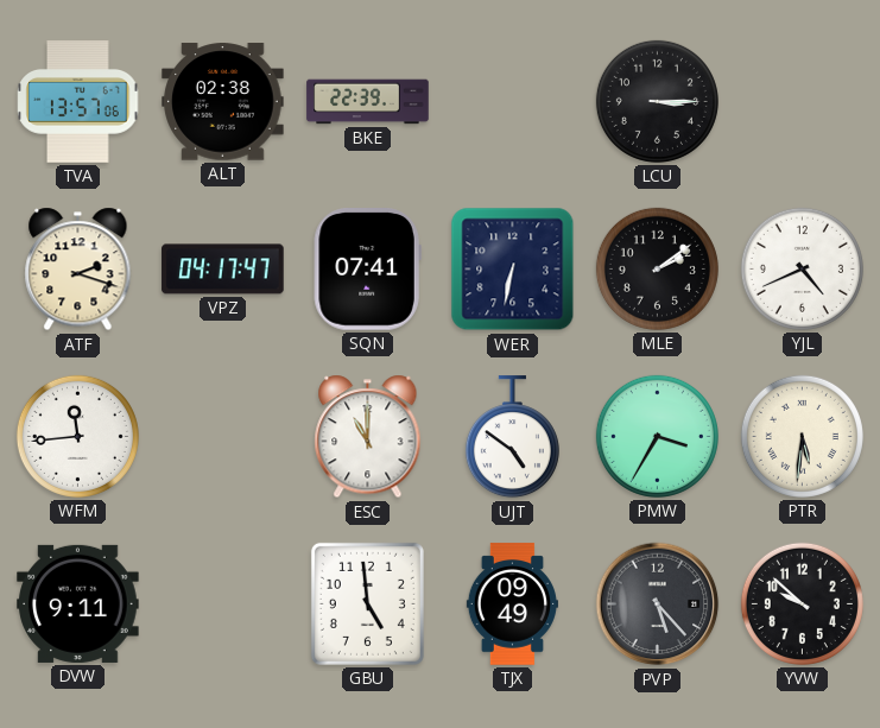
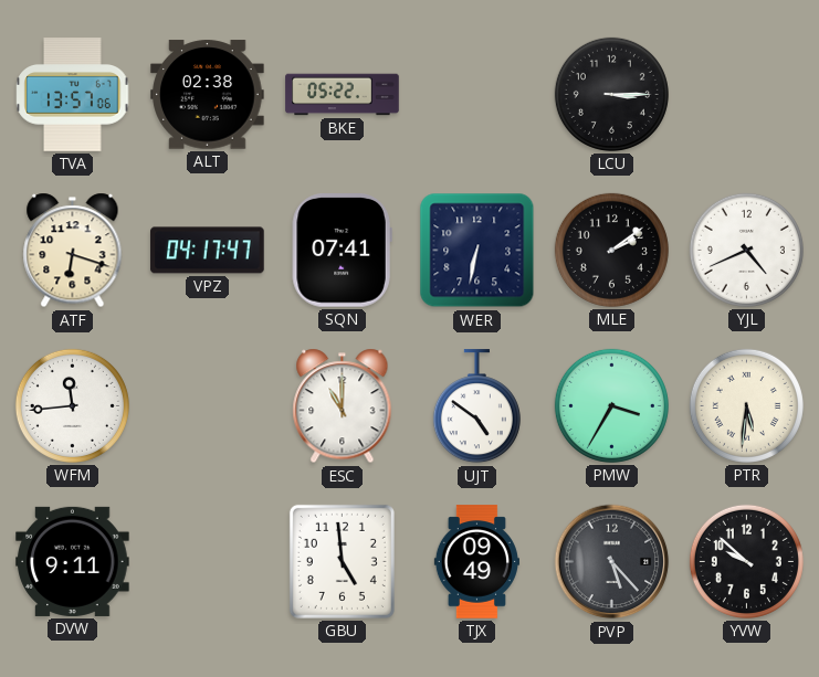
BKE: 22:39 -> 05:22 (343, 95)
ATF: 2:18 -> 6:18 (73, 251)
